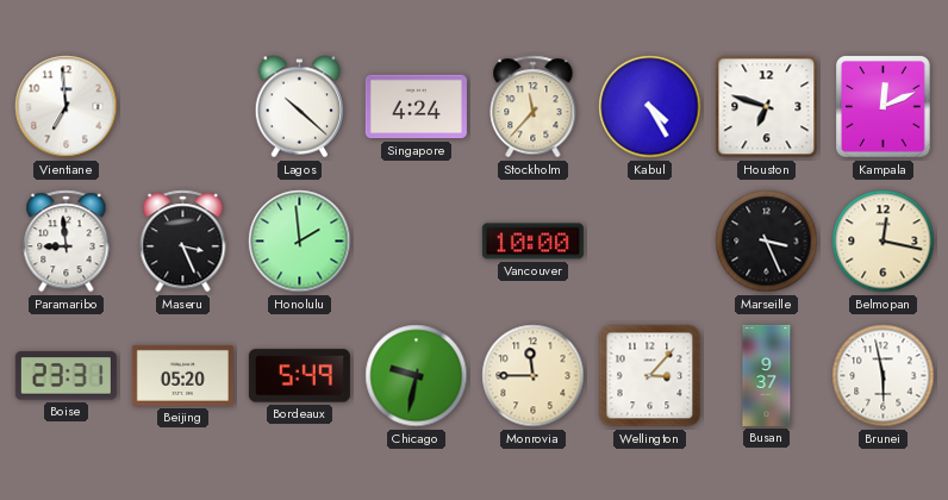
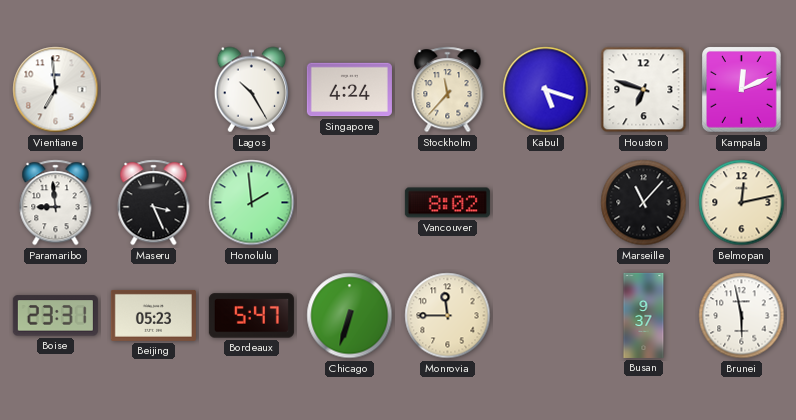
Lagos: 10:22 -> 10:25 (252, 90)
Kabul: 4:25 -> 5:18 (546, 90)
Vancouver: 10:00 -> 8:02 (447, 203)
Marseille: 3:26 -> 11:07 (644, 203)
Belmopan: 12:17 -> 12:13 (742, 203)
Beijing: 05:20 -> 05:23 (153, 315)
Bordeaux: 5:49 -> 5:47 (251, 316)
Chicago: 9:32 -> 6:33 (350, 316)
Wellington: 3:07 -> none (650, 376)
